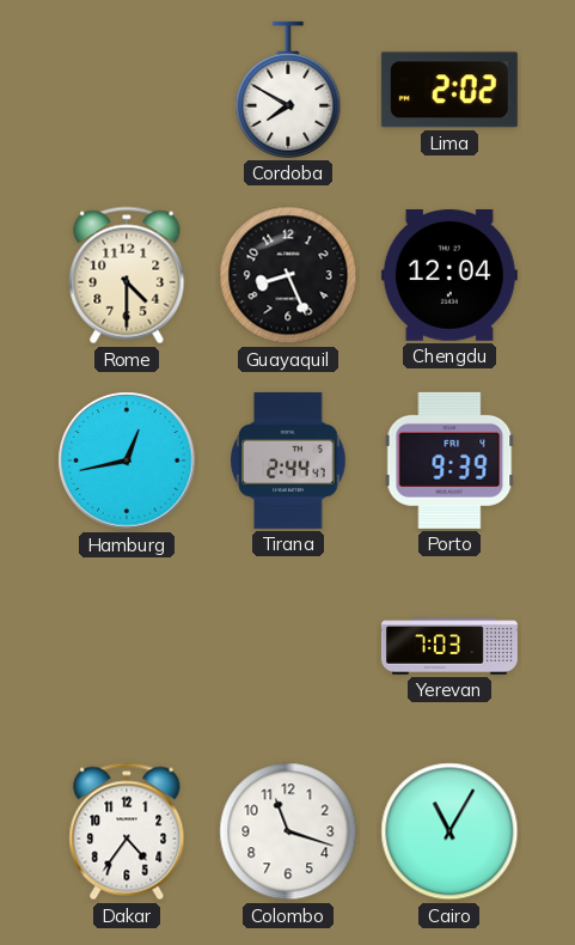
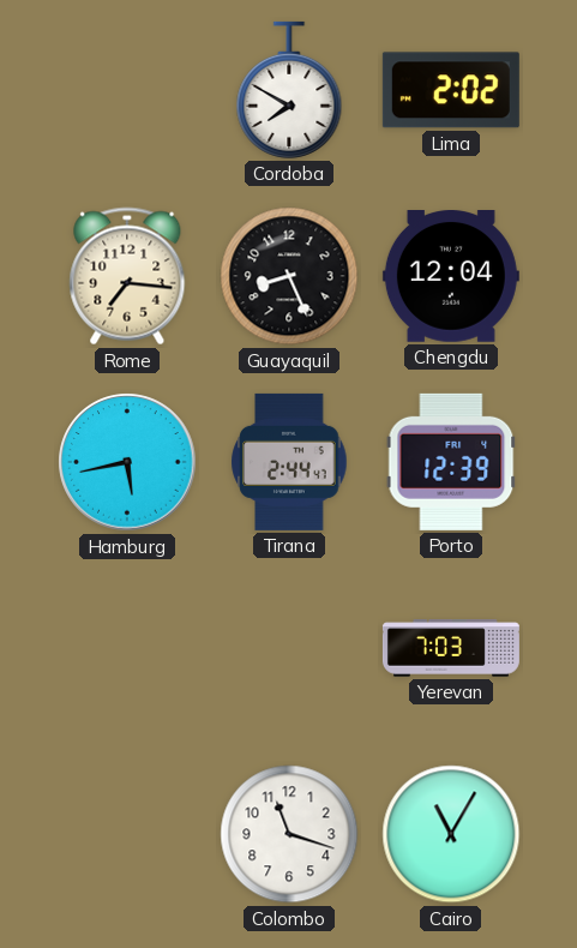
Rome: 4:30 -> 7:16 (127, 276)
Hamburg: 12:43 -> 5:43 (127, 462)
Porto: 9:39 -> 12:39 (451, 462)
Dakar: 4:36 -> none (127, 831)
